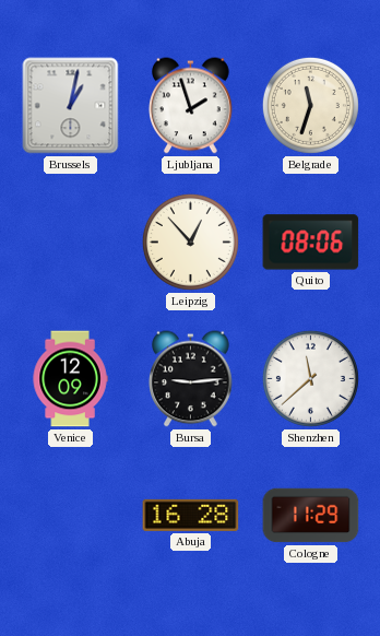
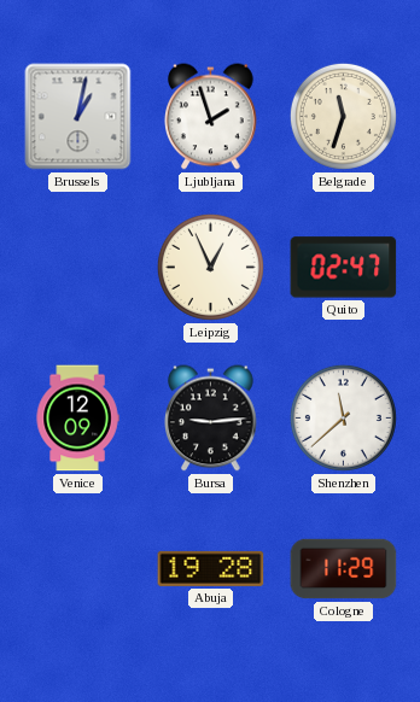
Leipzig: 12:53 -> 12:56 (210, 267)
Quito: 08:06 -> 02:47 (344, 268)
Abuja: 16:28 -> 19:28 (211, 568)
